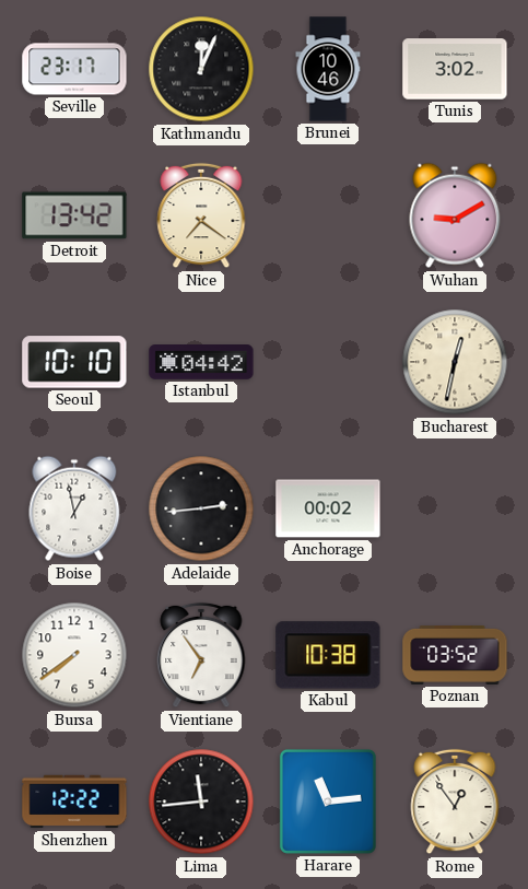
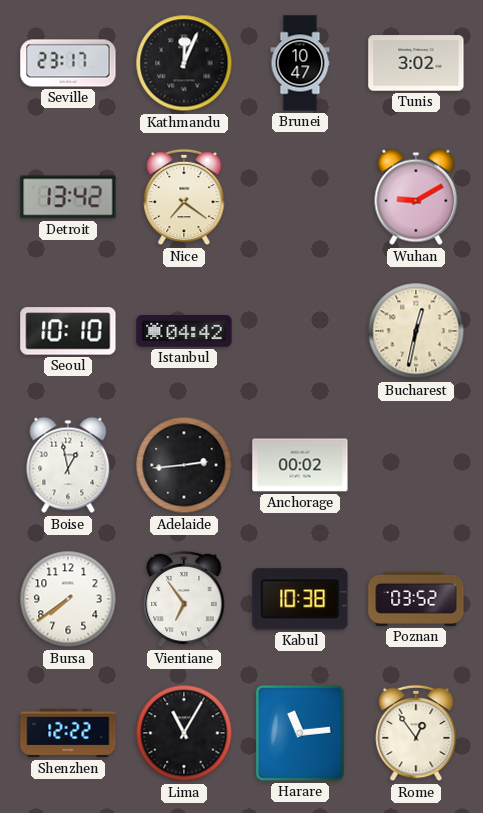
Brunei: 10:46 -> 10:47 (300, 63)
Lima: 11:44 -> 11:05 (184, 733)
